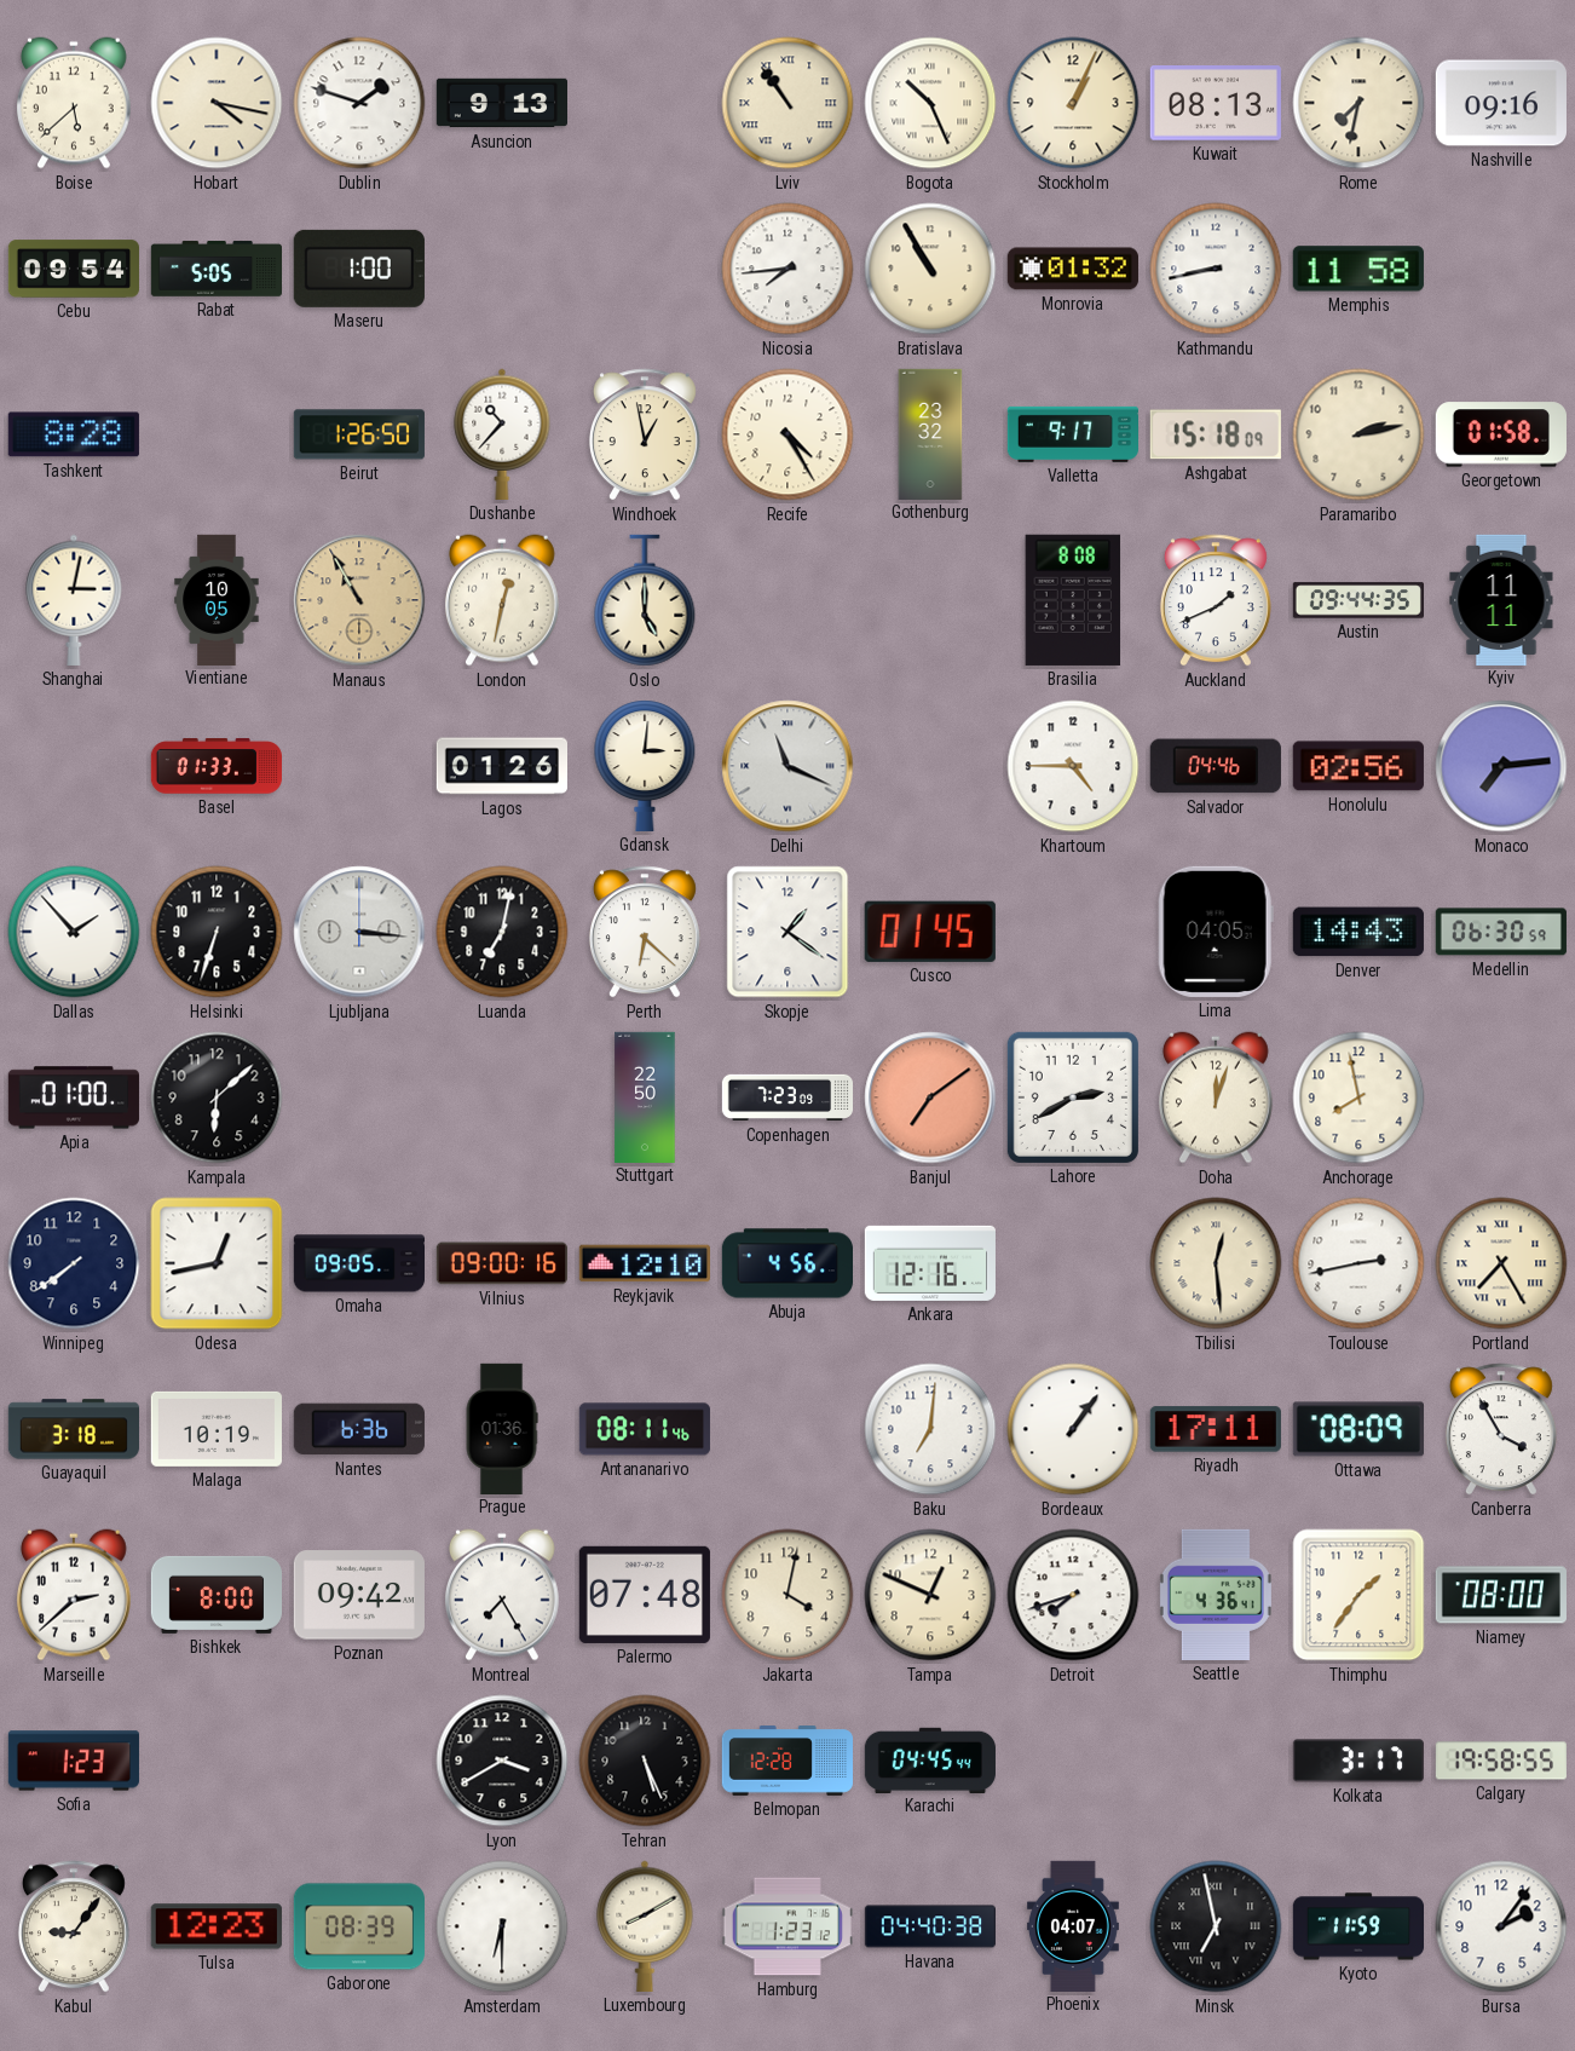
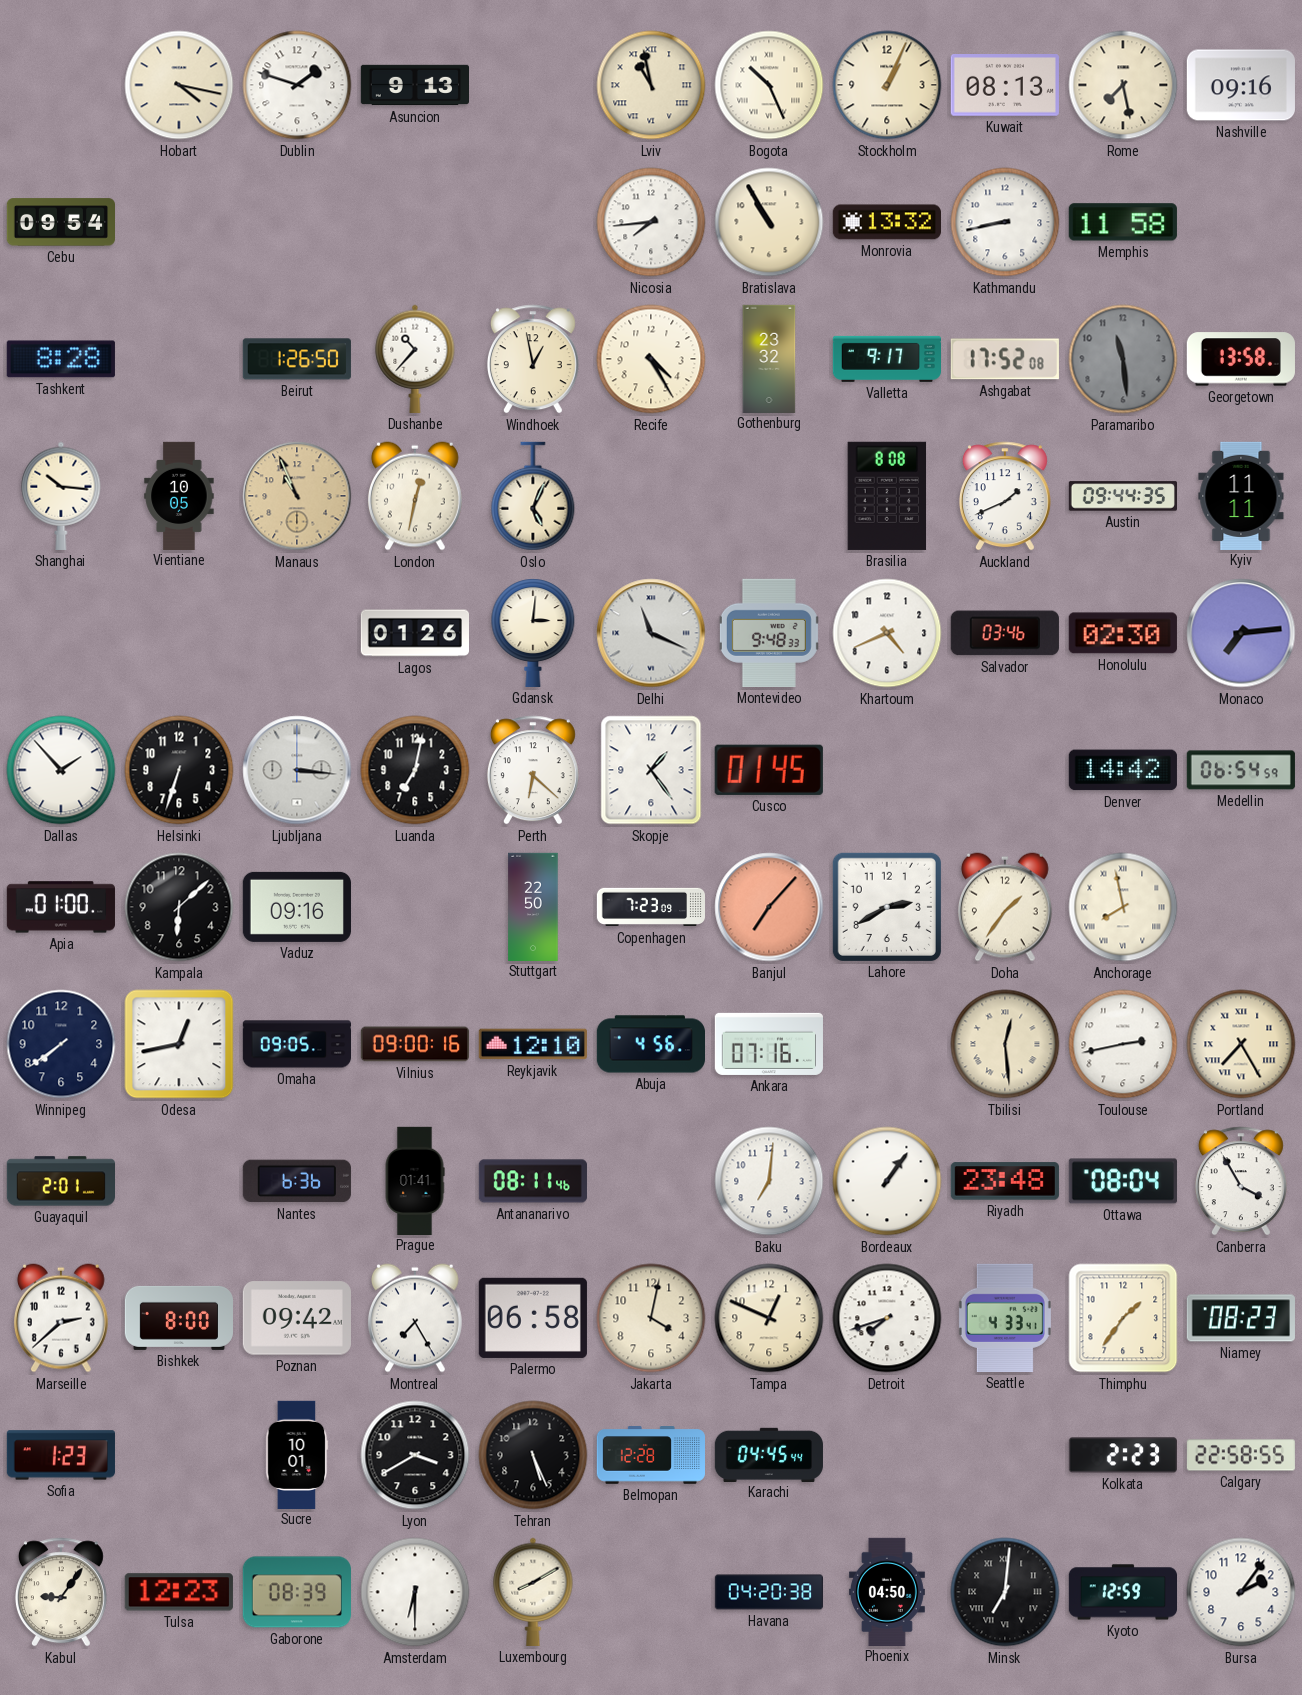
Boise: 5:38 -> none (74, 103)
Lviv: 10:54 -> 10:58 (651, 85)
Rome: 7:32 -> 7:28 (1123, 85)
Rabat: 5:05 -> none (215, 269)
Maseru: 1:00 -> none (359, 269)
Monrovia: 01:32 -> 13:32 (887, 222)
Ashgabat: 15:18 -> 17:52 (1005, 359)
Paramaribo: 2:13 -> 11:29 (1123, 359)
Paramaribo dial: cream -> grey (1123, 359)
Georgetown: 01:58 -> 13:58 (1241, 359)
Shanghai: 3:02 -> 10:16 (61, 496)
Manaus: 10:55 -> 10:56 (297, 496)
Oslo: 5:00 -> 5:04 (533, 496)
Basel: 01:33 -> none (215, 766)
Montevideo: none -> 9:48 (769, 633)
Khartoum: 4:45 -> 4:41 (887, 633)
Salvador: 04:46 -> 03:46 (1005, 633)
Honolulu: 02:56 -> 02:30 (1123, 633)
Skopje: 1:21 -> 1:24 (651, 770)
Lima: 04:05 -> none (1216, 932)
Denver: 14:43 -> 14:42 (1123, 770)
Medellin: 06:30 -> 06:54 (1241, 770)
Vaduz: none -> 09:16 (297, 907)
Banjul: 7:09 -> 7:07 (769, 907)
Doha: 12:03 -> 1:36 (1005, 907)
Anchorage numerals: Arabic -> Roman (1123, 907)
Ankara: 12:16 -> 07:16 (768, 1044)
Guayaquil: 3:18 -> 2:01 (60, 1181)
Malaga: 10:19 -> none (217, 1429)
Prague: 01:36 -> 01:41 (415, 1180)
Riyadh: 17:11 -> 23:48 (1005, 1181)
Ottawa: 08:09 -> 08:04 (1123, 1181)
Palermo: 07:48 -> 06:58 (533, 1318)
Seattle: 4:36 -> 4:33 (1005, 1318)
Niamey: 08:00 -> 08:23 (1241, 1318)
Sucre: none -> 10:01 (297, 1454)
Kolkata: 3:17 -> 2:23 (1123, 1455)
Calgary: 19:58 -> 22:58 (1241, 1455)
Hamburg: 1:23 -> none (786, 1926)
Havana: 04:40 -> 04:20 (768, 1592)
Phoenix: 04:07 -> 04:50 (887, 1591)
Minsk: 6:58 -> 7:01 (1005, 1592)
Kyoto: 11:59 -> 12:59 (1122, 1592)
